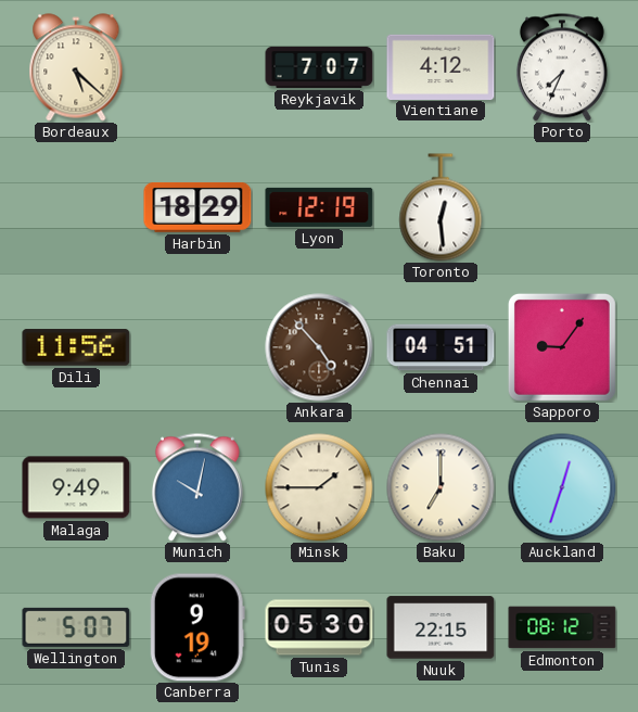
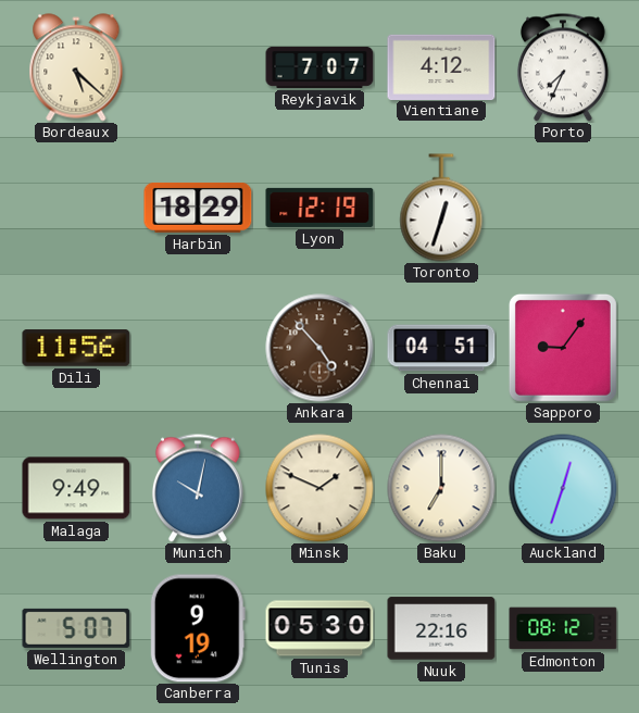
Toronto: 12:29 -> 12:33 (441, 208)
Minsk: 1:45 -> 1:49 (319, 488)
Nuuk: 22:15 -> 22:16 (441, 628)
